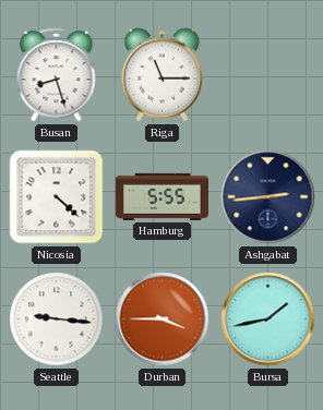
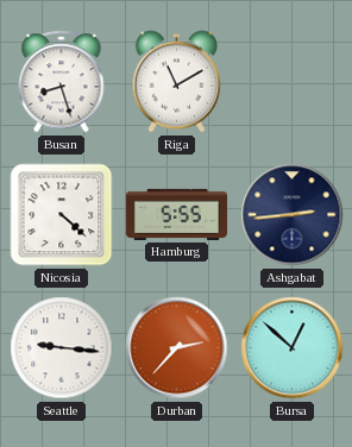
Riga: 11:15 -> 11:10 (177, 82)
Durban: 3:45 -> 2:37 (177, 348)
Bursa: 1:43 -> 12:52 (293, 348)
